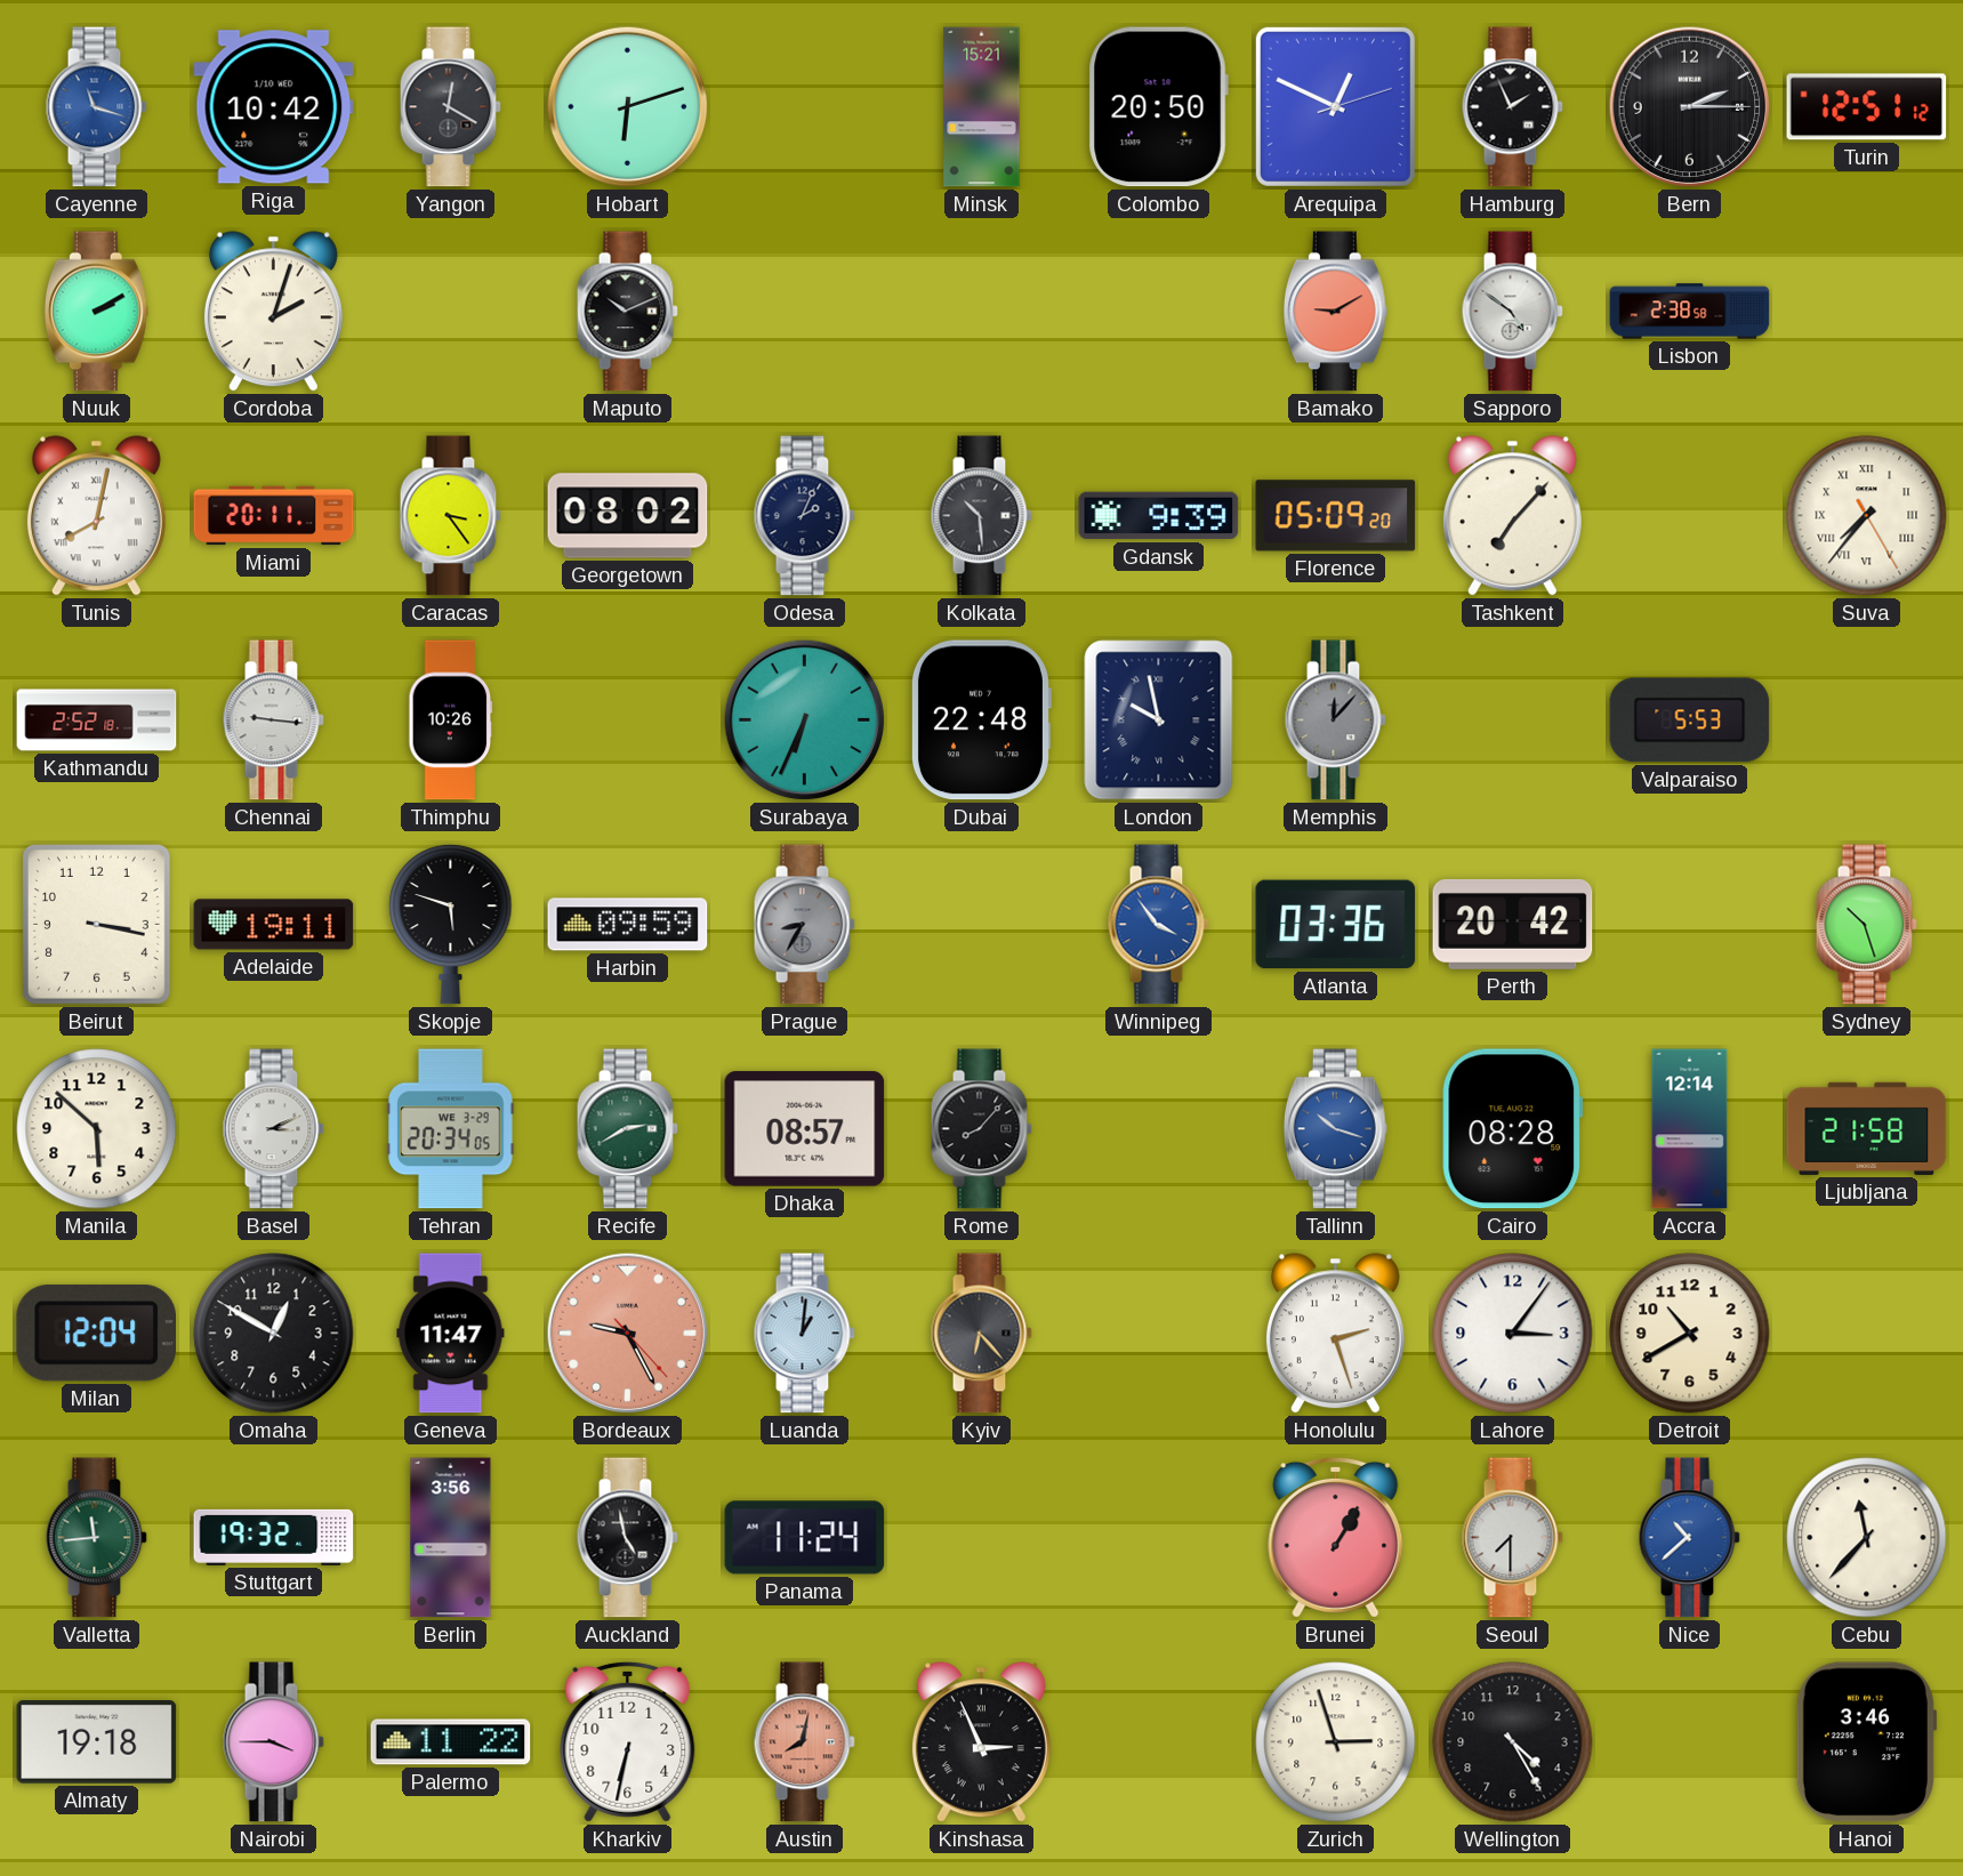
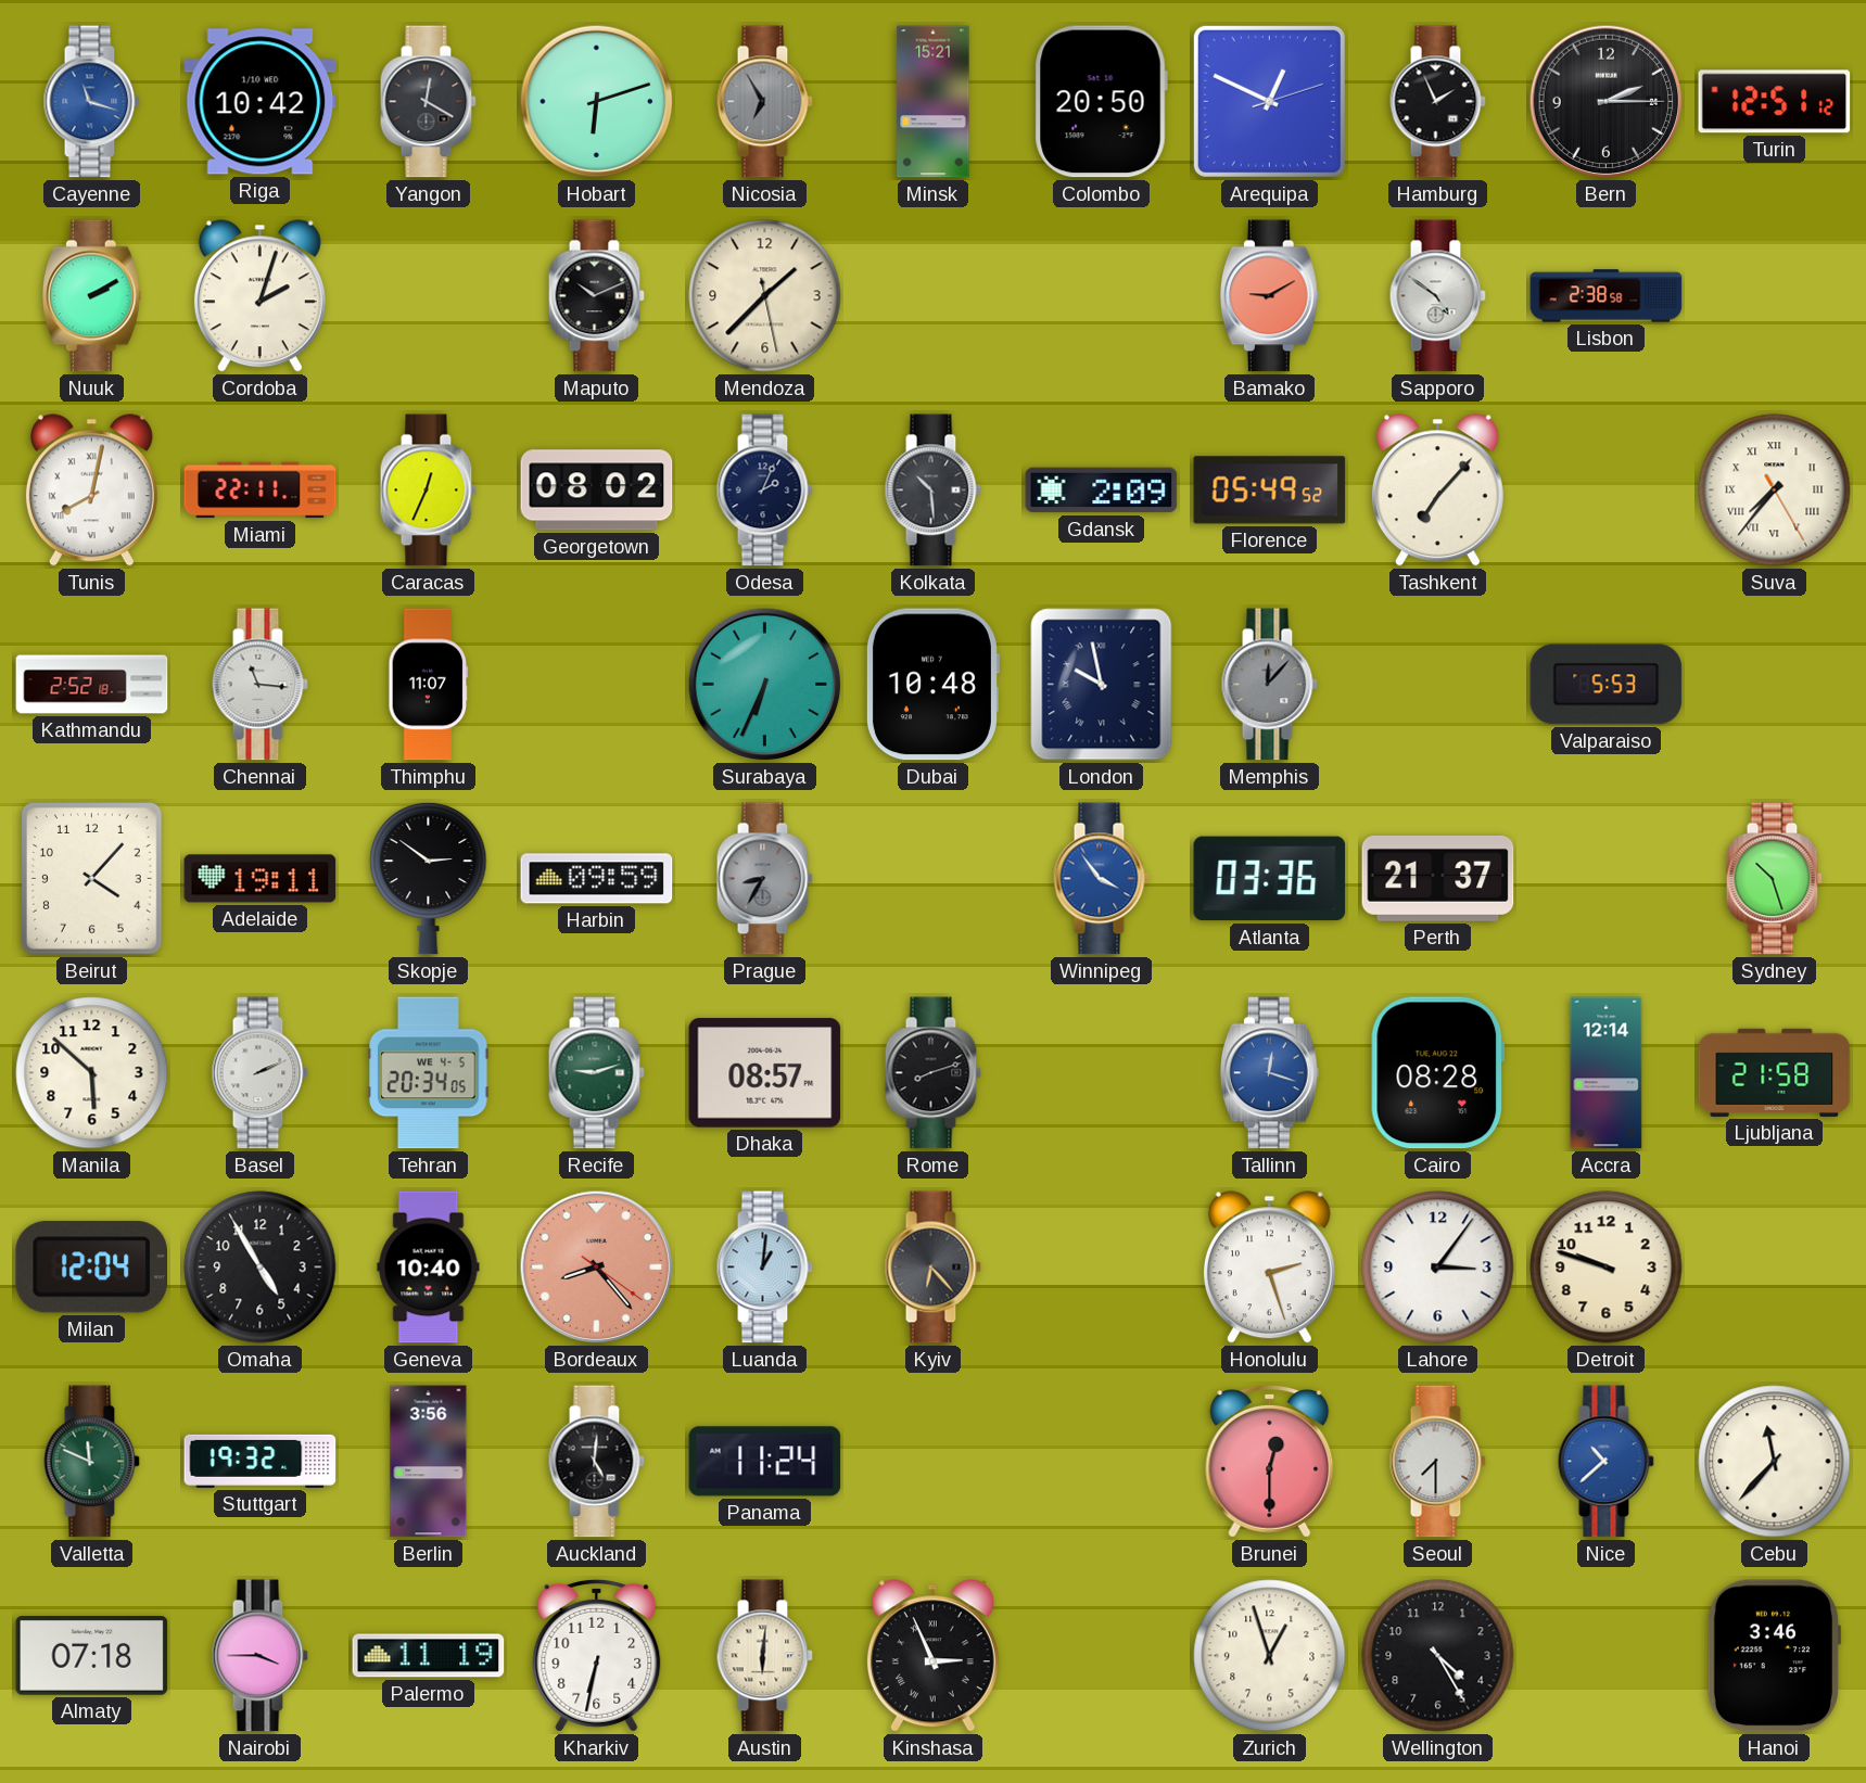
Nicosia: none -> 6:55 (764, 102)
Mendoza: none -> 1:37 (765, 296)
Miami: 20:11 -> 22:11 (261, 491)
Caracas: 3:24 -> 12:34 (428, 491)
Gdansk: 9:39 -> 2:09 (1102, 491)
Florence: 05:09 -> 05:49 (1270, 491)
Chennai: 9:16 -> 11:16 (259, 685)
Thimphu: 10:26 -> 11:07 (429, 685)
Dubai: 22:48 -> 10:48 (932, 685)
Beirut: 3:17 -> 4:07 (91, 879)
Skopje: 5:48 -> 2:51 (429, 878)
Perth: 20:42 -> 21:37 (1438, 878)
Basel: 3:11 -> 2:11 (259, 1073)
Tehran date: WE 3-29 -> WE 4-5 (429, 1073)
Recife: 2:40 -> 9:12 (596, 1073)
Rome: 8:07 -> 8:12 (932, 1073)
Tallinn: 10:18 -> 12:18 (1269, 1073)
Omaha: 12:50 -> 4:55 (261, 1268)
Geneva: 11:47 -> 10:40 (429, 1268)
Bordeaux: 9:25 -> 8:23 (597, 1268)
Detroit: 10:40 -> 9:48 (1607, 1268)
Valletta: 11:44 -> 11:49 (91, 1462)
Auckland: 4:58 -> 5:01 (596, 1462)
Brunei: 1:05 -> 12:30 (1270, 1461)
Almaty: 19:18 -> 07:18 (92, 1656)
Palermo: 11:22 -> 11:19 (429, 1656)
Austin: 8:02 -> 6:01 (764, 1656)
Austin dial: salmon -> cream (764, 1656)
Zurich: 2:57 -> 12:57 (1270, 1656)
